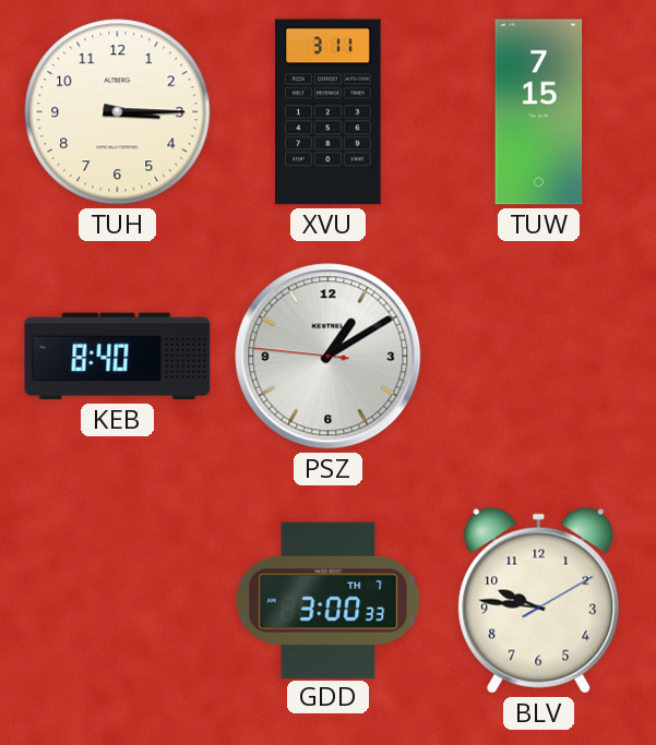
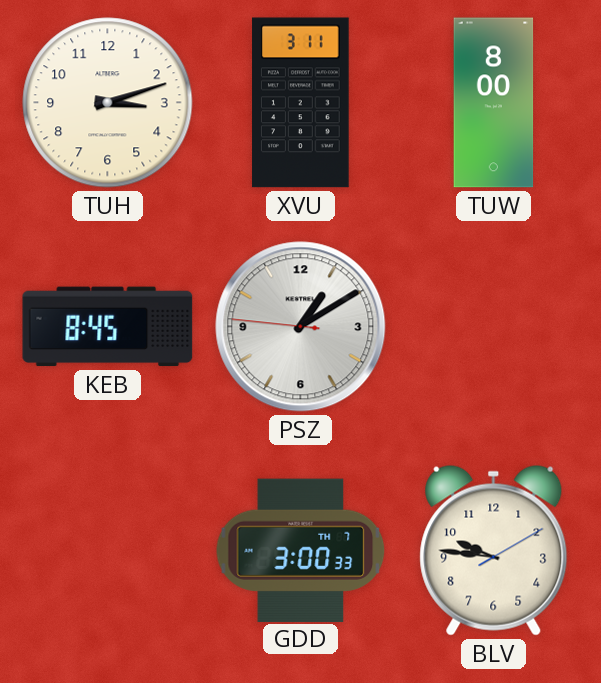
TUH: 3:15 -> 3:12 (108, 103)
TUW: 7:15 -> 8:00 (494, 103)
KEB: 8:40 -> 8:45 (108, 327)
